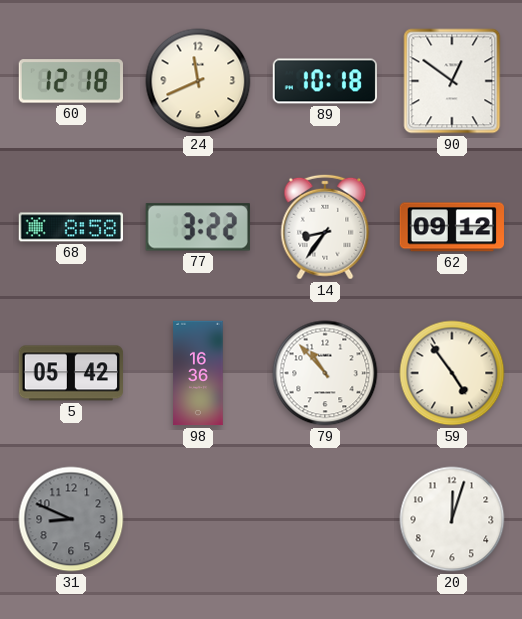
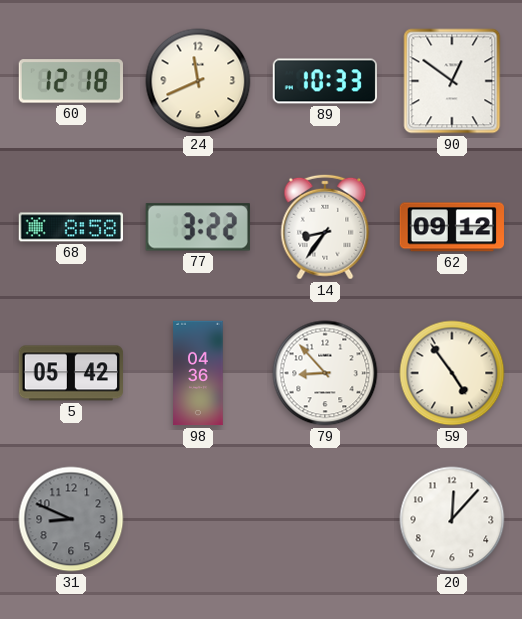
89: 10:18 -> 10:33 (324, 81)
98: 16:36 -> 04:36 (198, 373)
79: 10:53 -> 8:53 (325, 373)
20: 12:03 -> 12:07 (452, 519)
